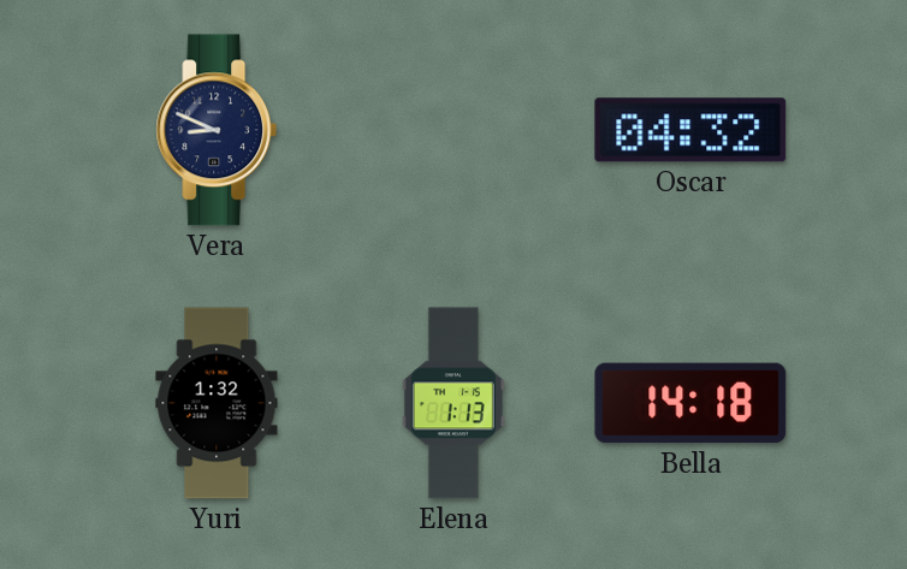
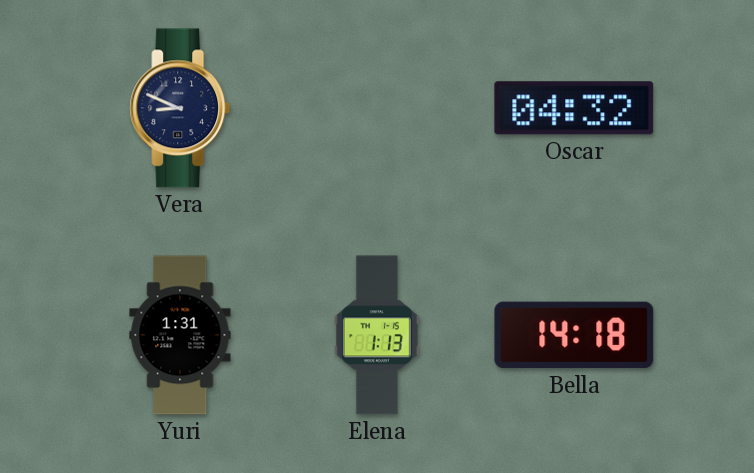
Yuri: 1:32 -> 1:31 (180, 335)
